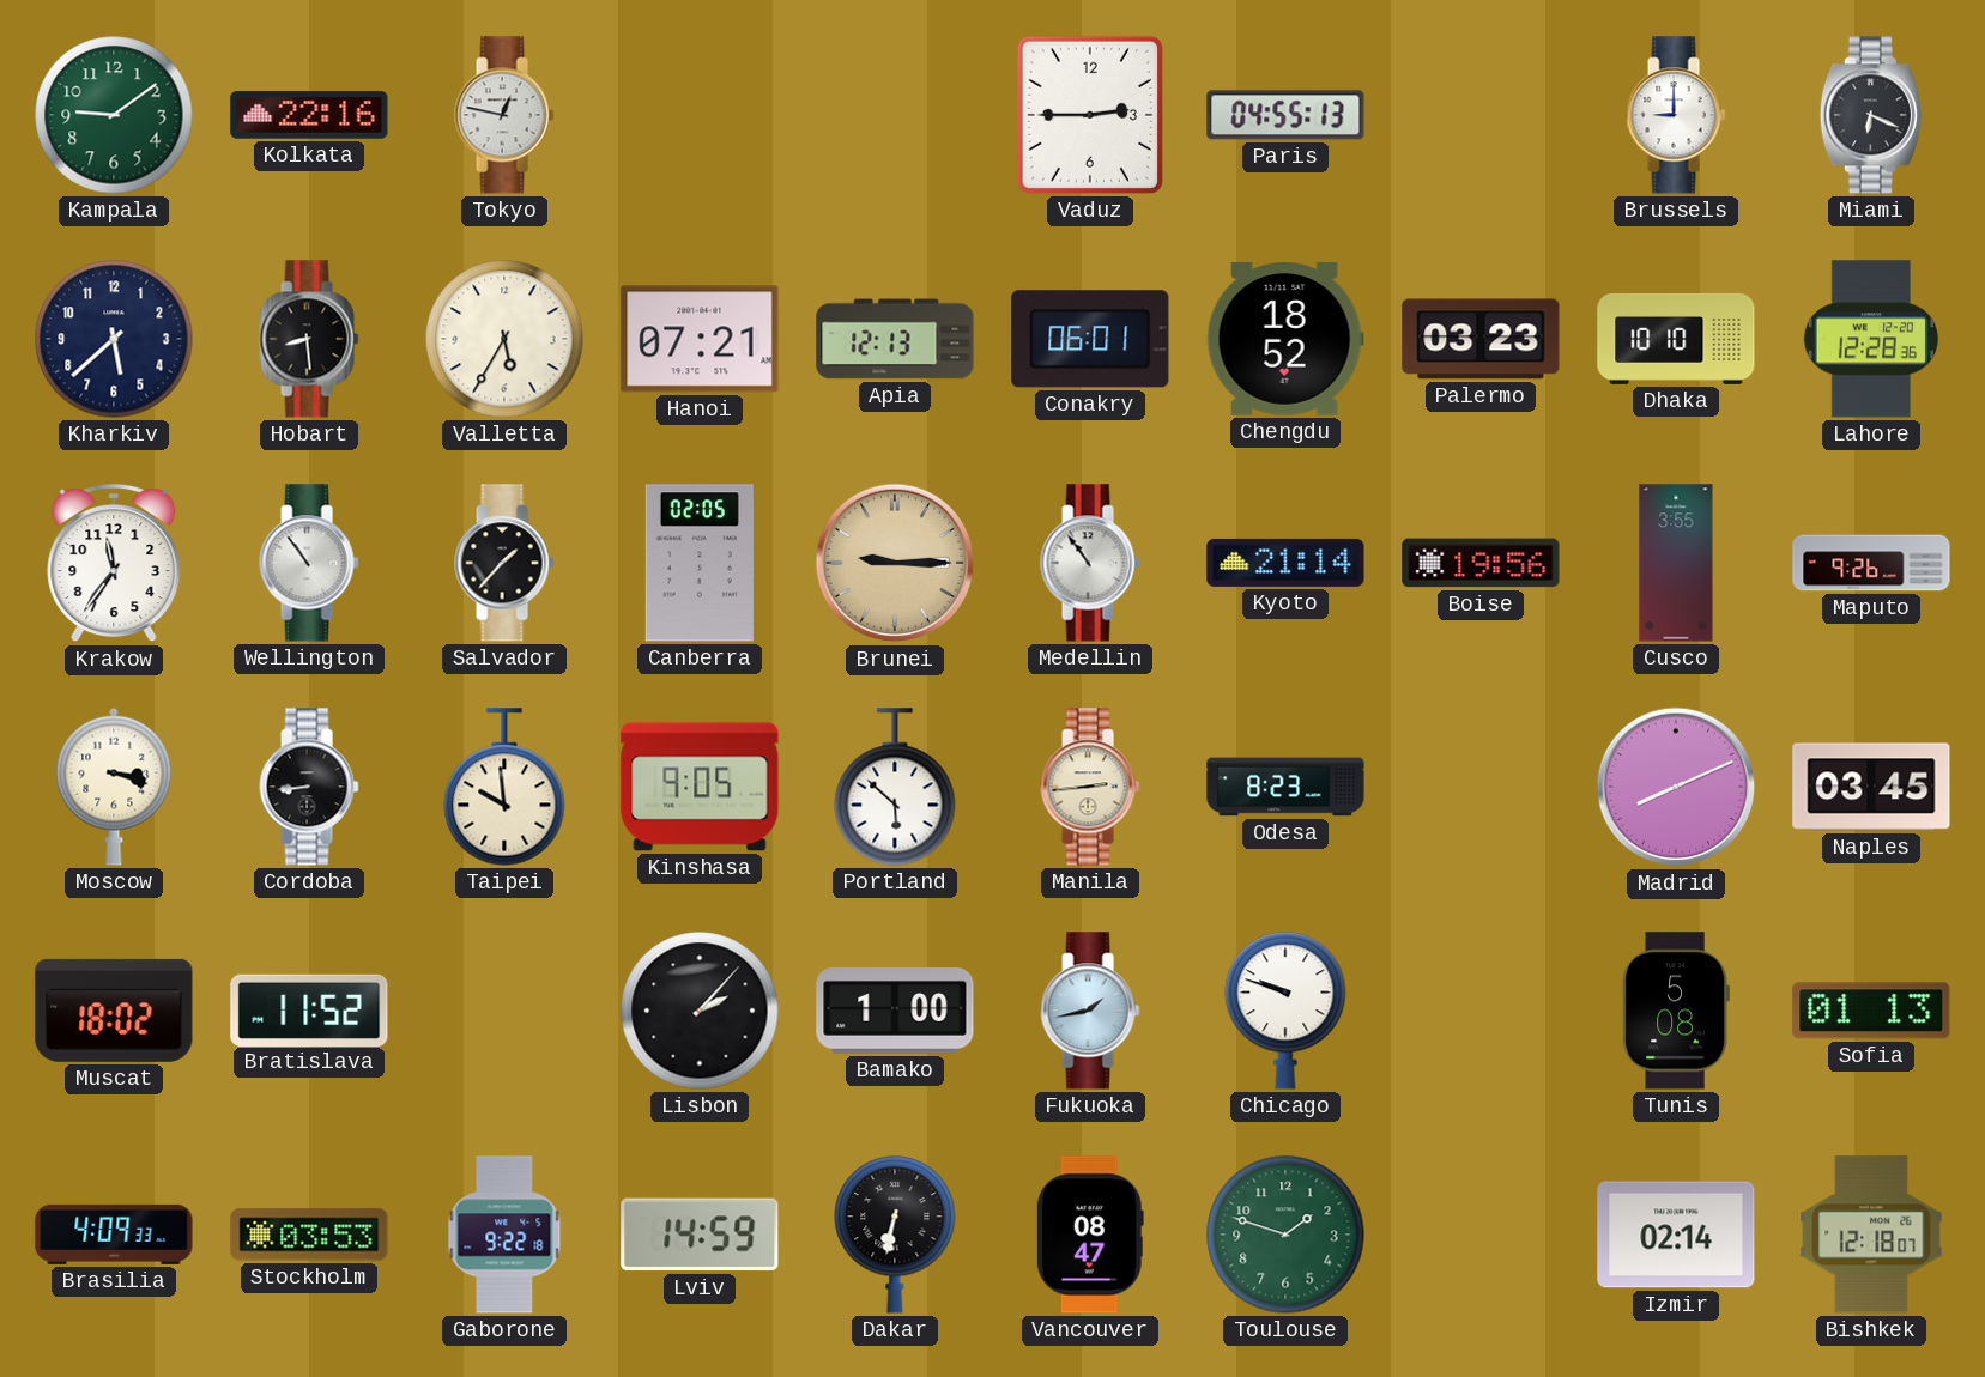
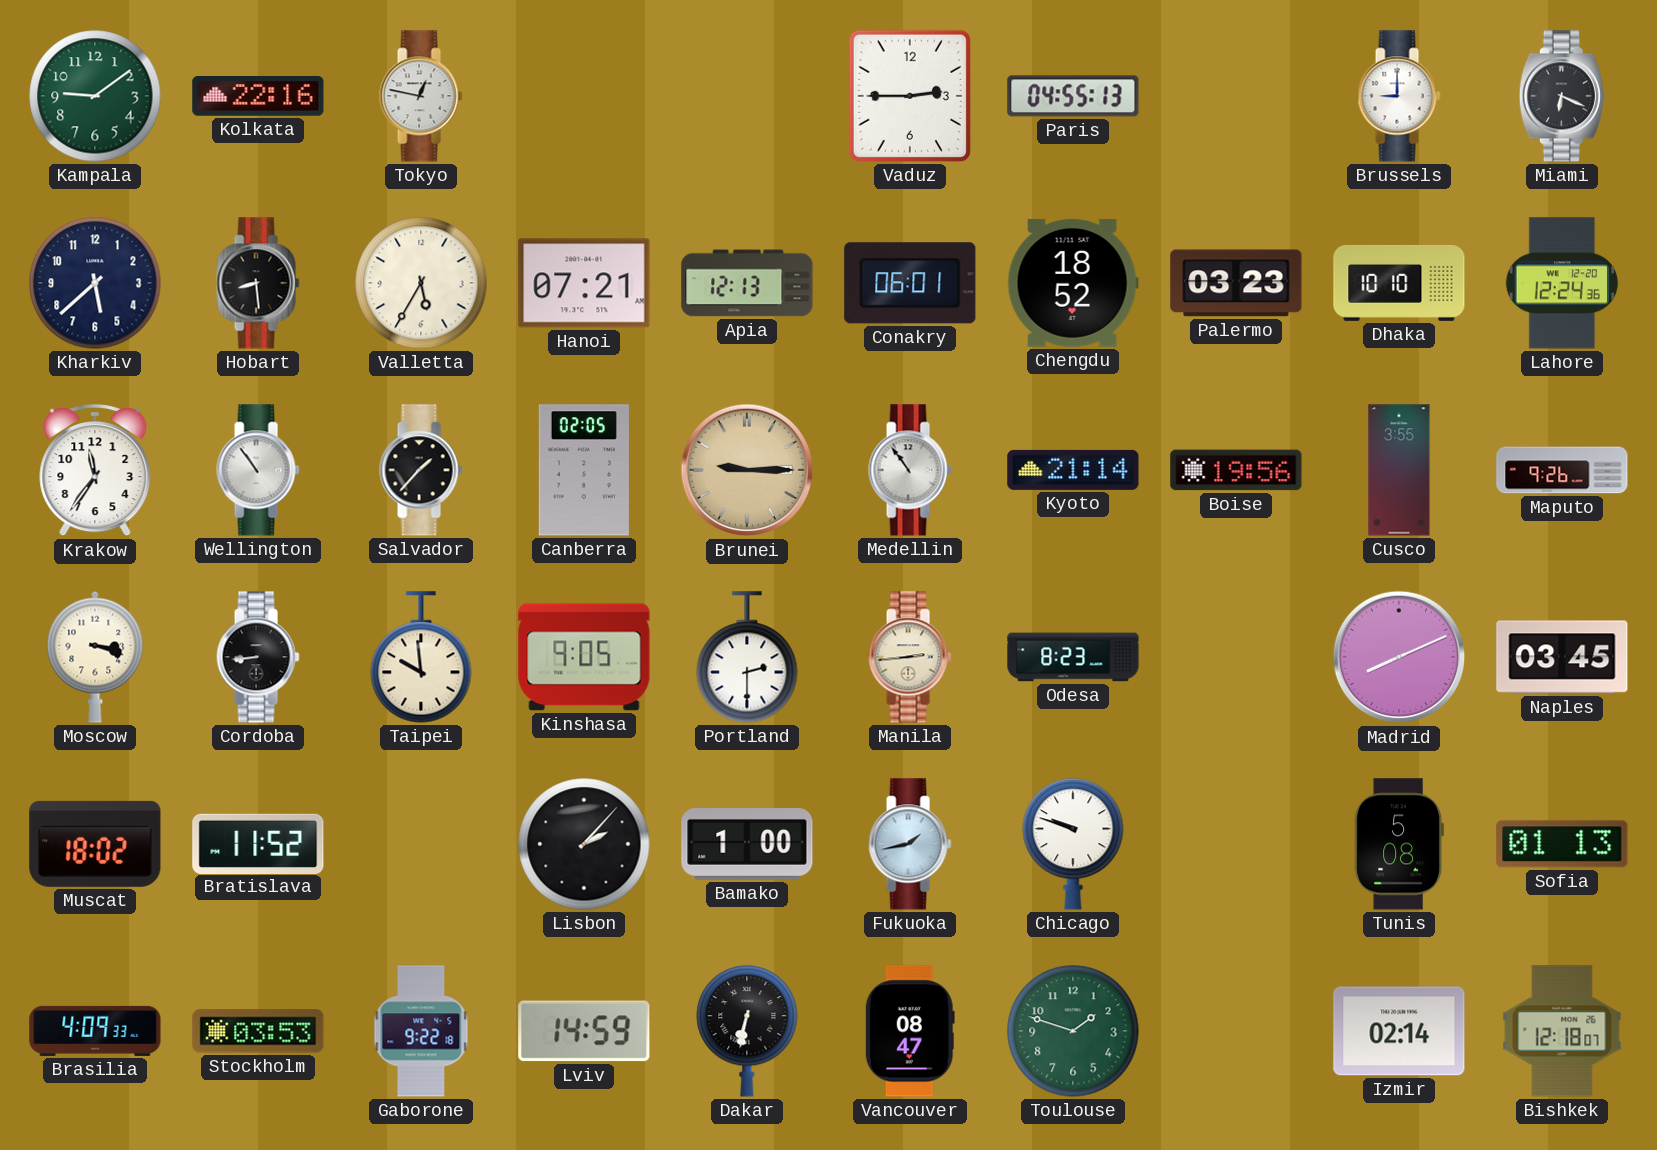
Lahore: 12:28 -> 12:24 (1562, 283)
Portland: 5:52 -> 2:30 (747, 657)
